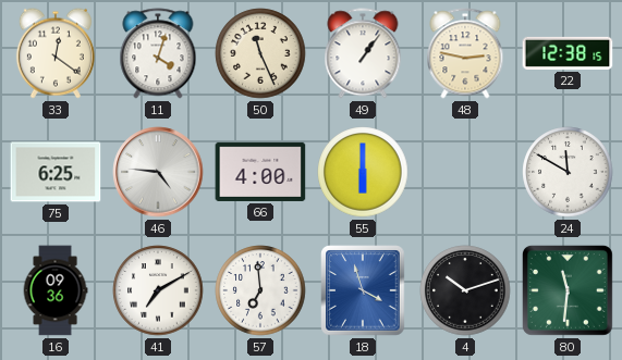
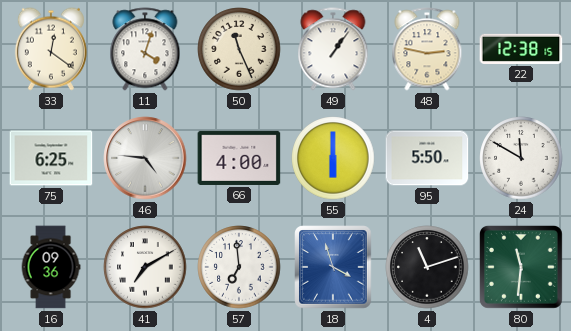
95: none -> 5:50 (427, 158)
4: 10:12 -> 11:12 (427, 267)
